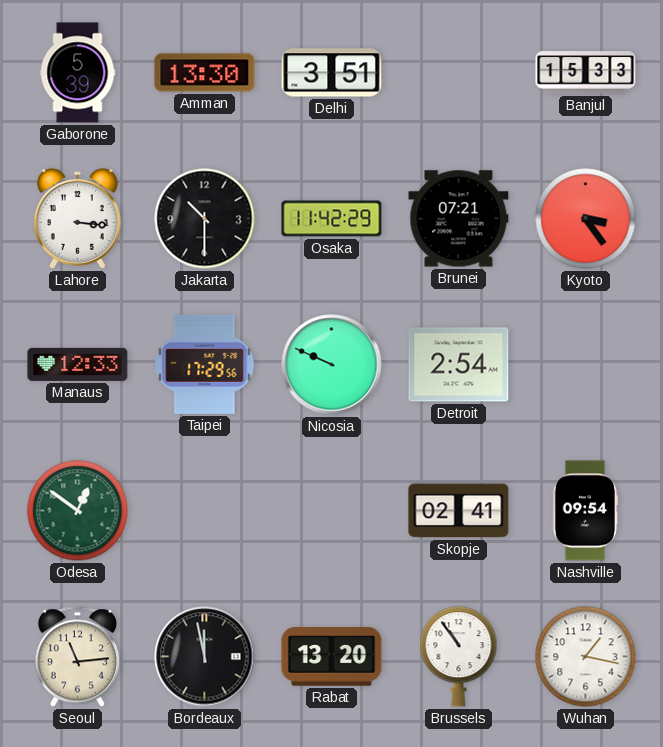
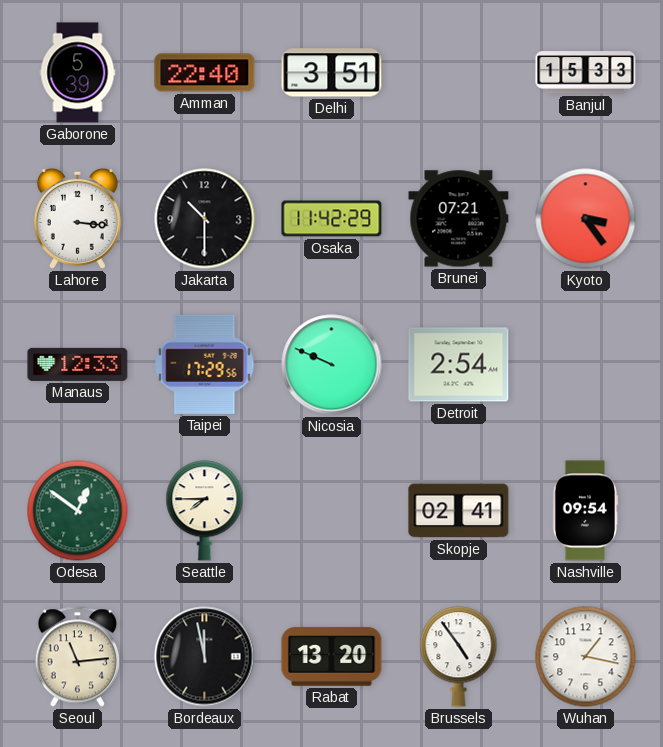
Amman: 13:30 -> 22:40 (205, 73)
Seattle: none -> 7:45 (205, 511)
Brussels: 10:54 -> 4:54 (459, 657)
